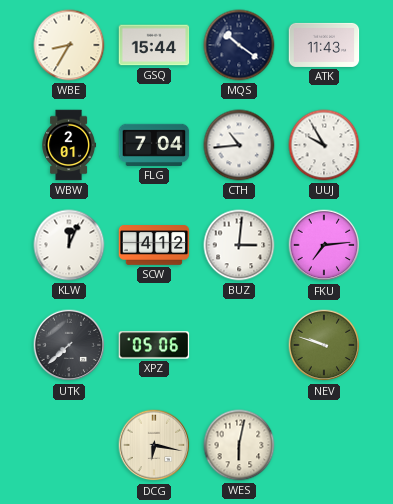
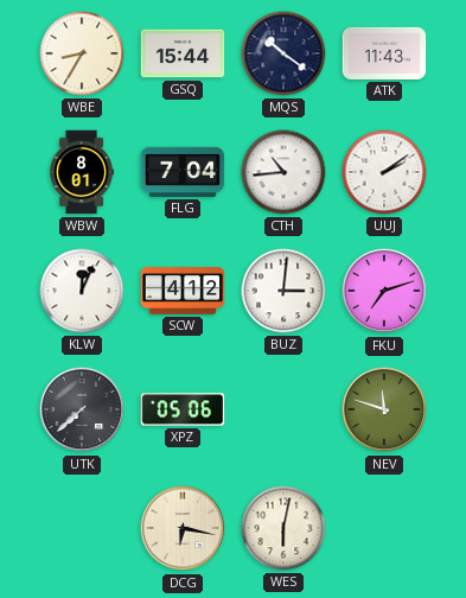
WBW: 2:01 -> 8:01 (82, 172)
UUJ: 9:55 -> 2:09 (384, 172)
FKU: 7:14 -> 7:12 (384, 291)
NEV: 9:48 -> 11:48 (384, 409)
